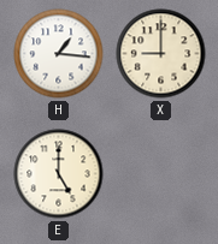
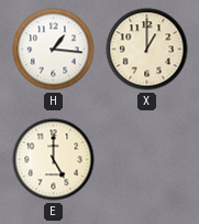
X: 9:00 -> 1:00 (147, 50)
